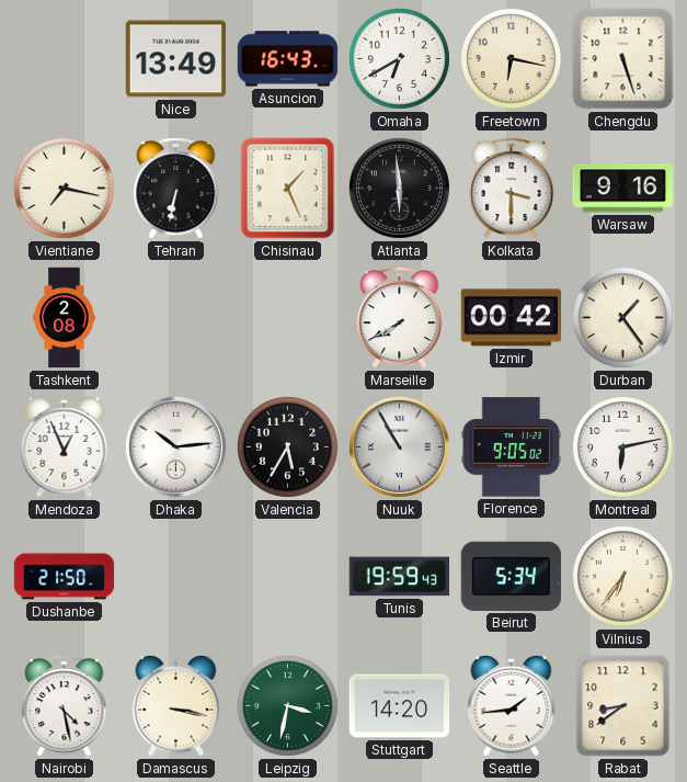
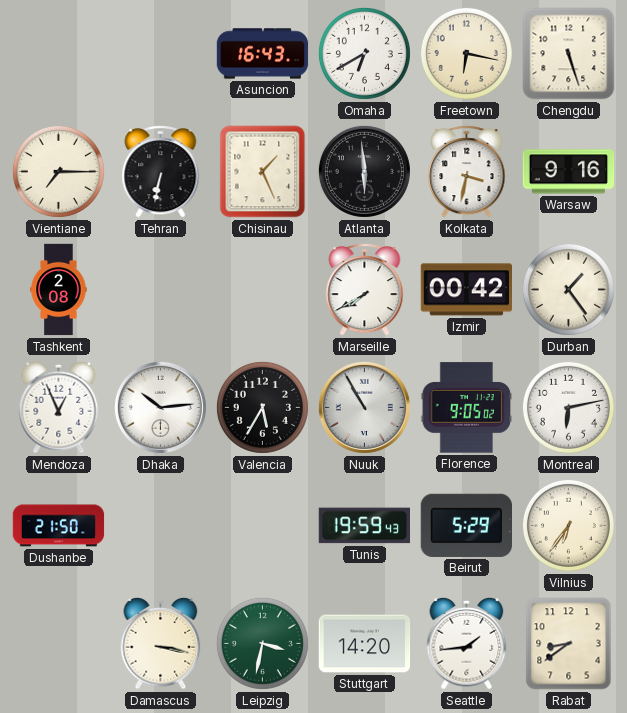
Nice: 13:49 -> none (176, 59)
Vientiane: 7:17 -> 7:15 (58, 171)
Kolkata: 3:30 -> 3:32 (467, 172)
Beirut: 5:34 -> 5:29 (466, 525)
Nairobi: 4:28 -> none (65, 706)
